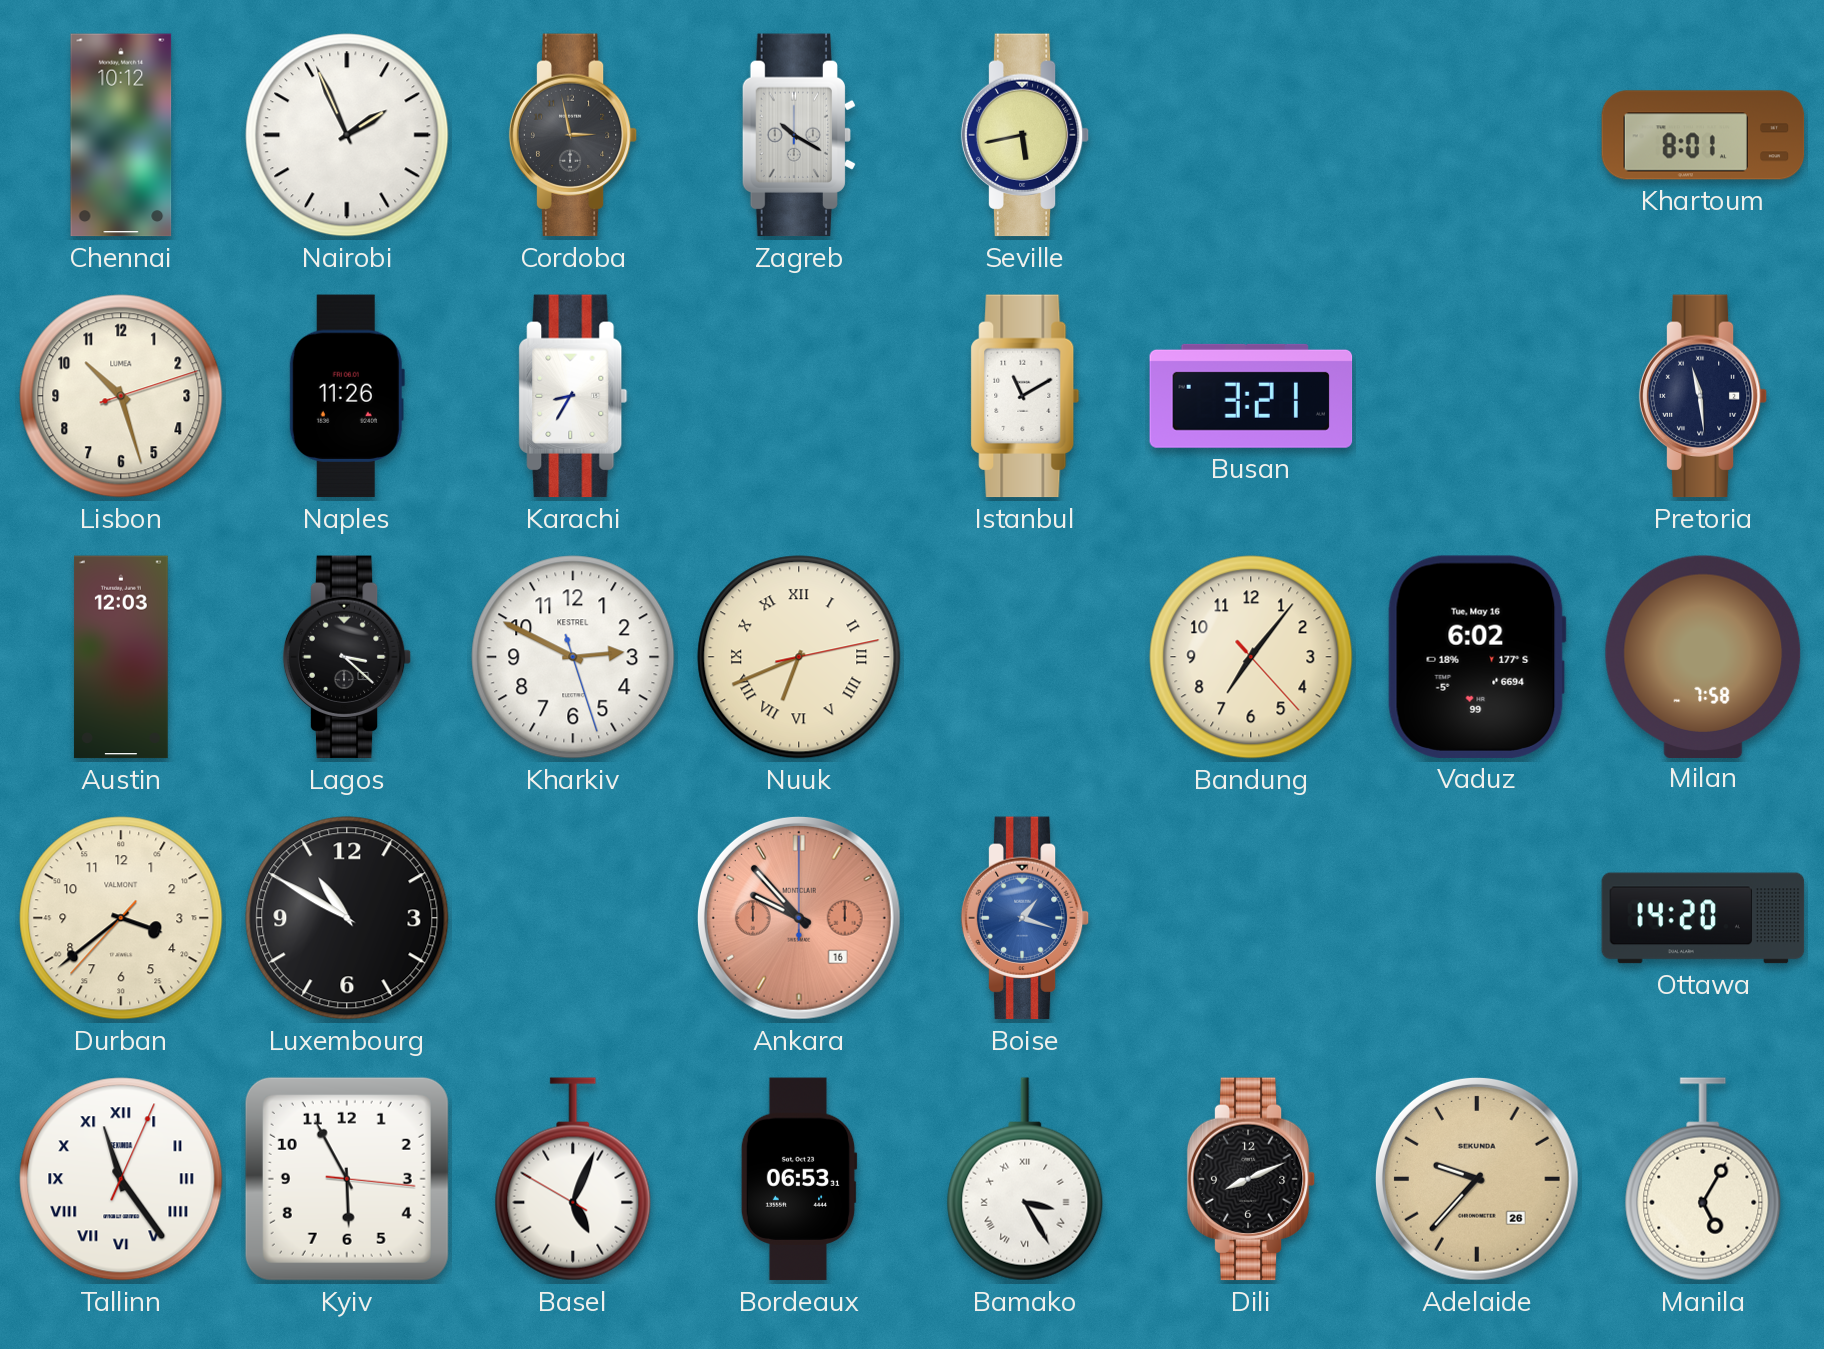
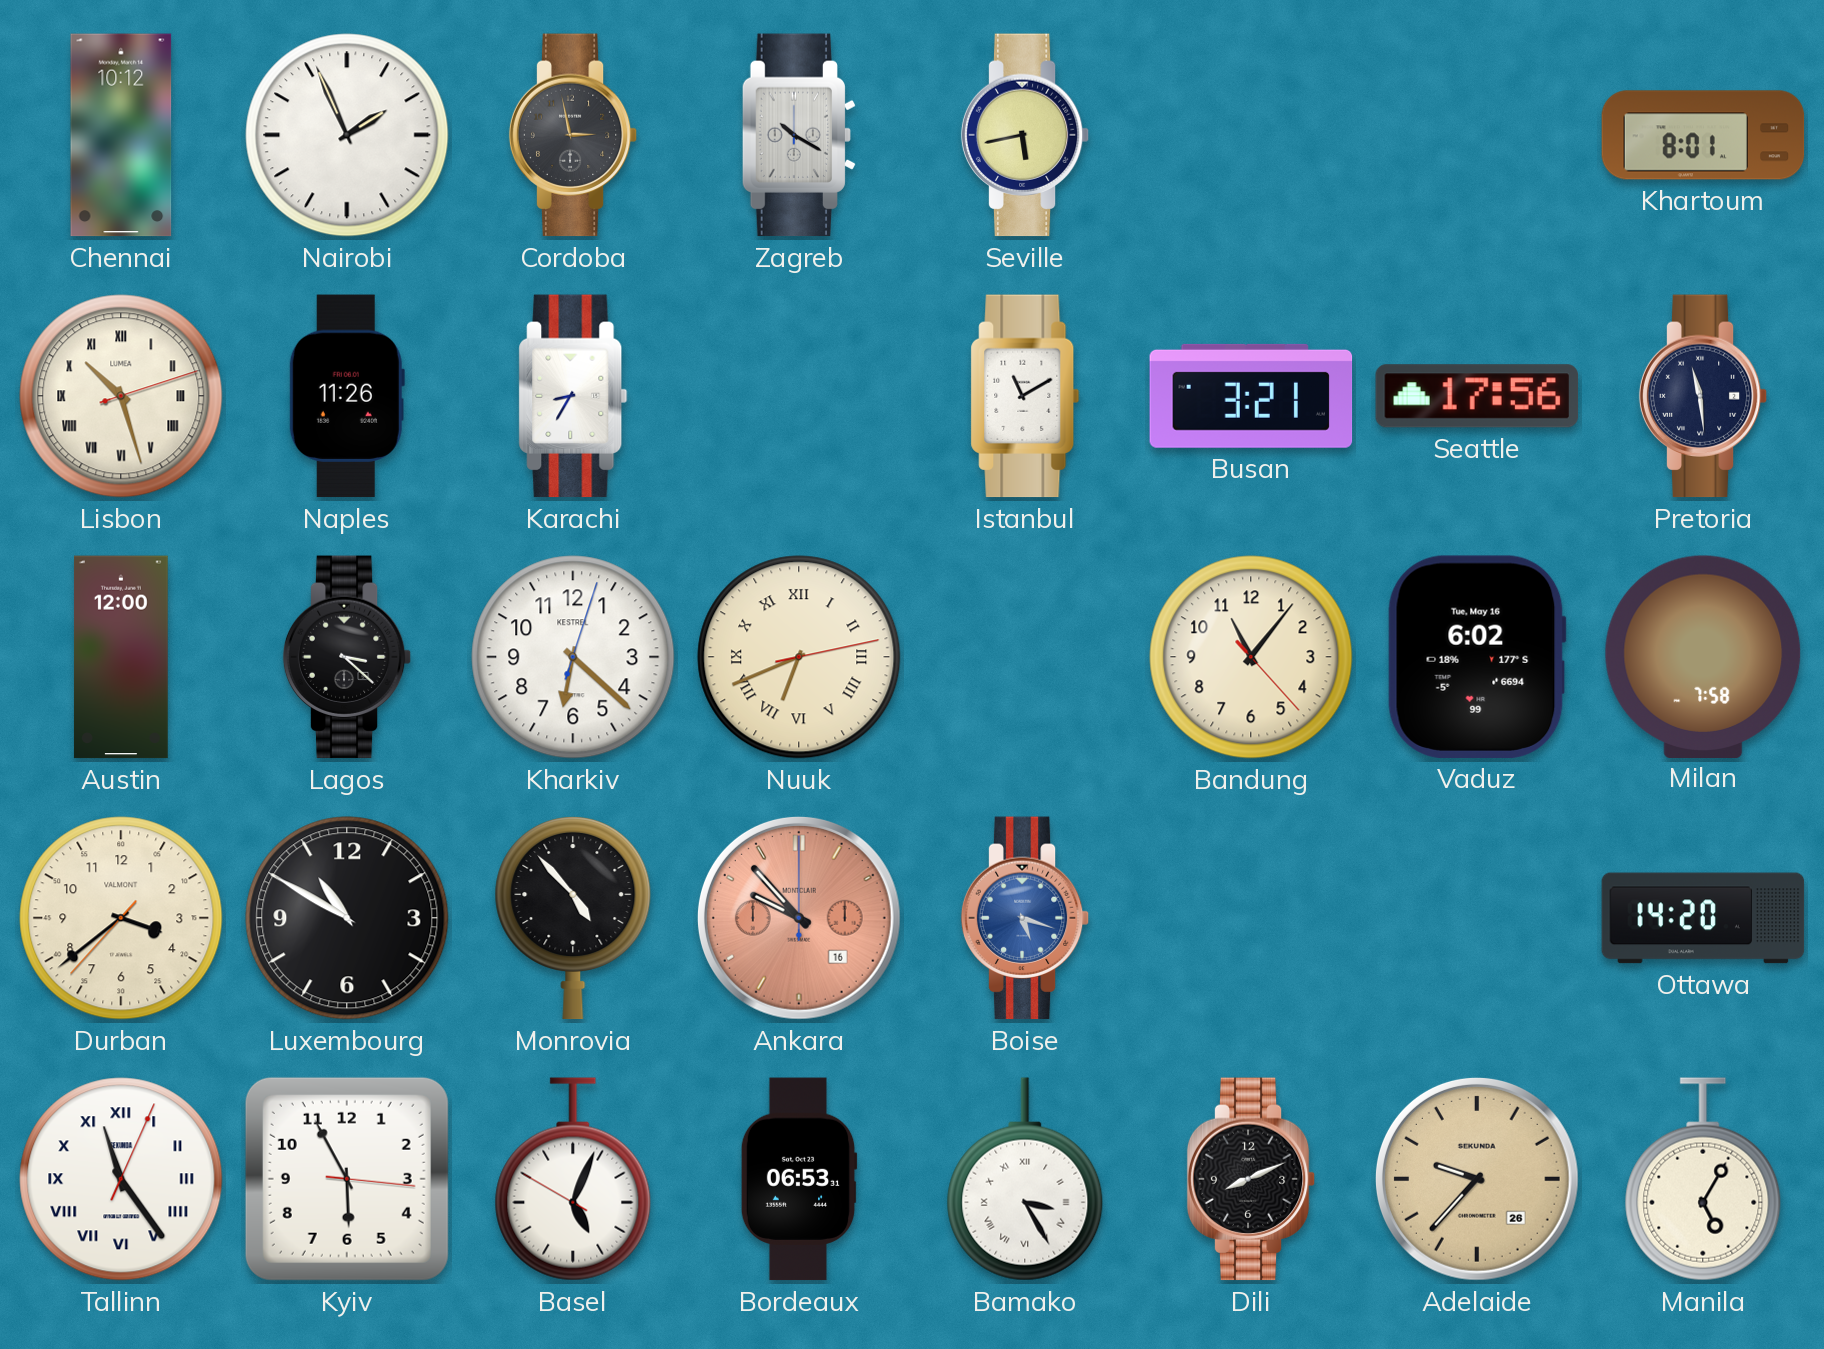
Lisbon numerals: Arabic -> Roman (121, 396)
Seattle: none -> 17:56 (1477, 396)
Austin: 12:03 -> 12:00 (121, 657)
Kharkiv: 2:49 -> 6:22 (573, 657)
Bandung: 7:06 -> 11:06 (1251, 657)
Monrovia: none -> 4:53 (573, 918)
Boise: 1:18 -> 5:18 (1025, 918)
